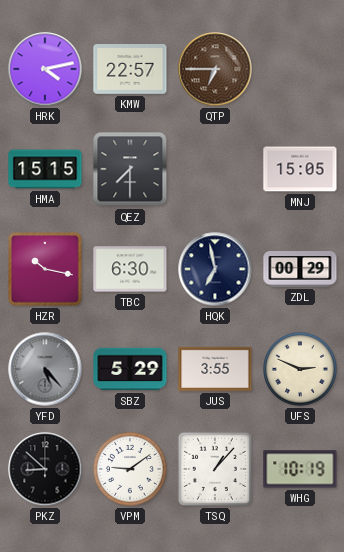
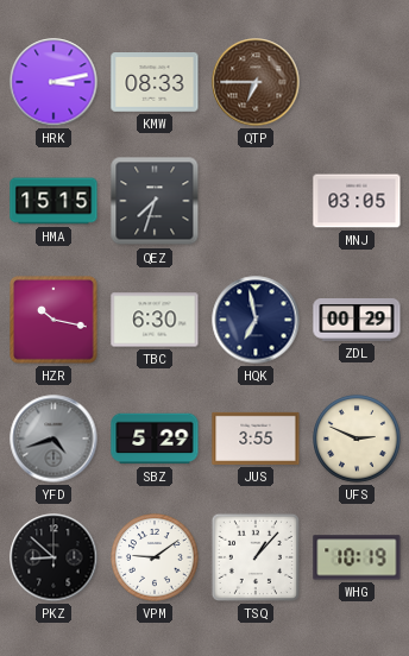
HRK: 4:13 -> 3:13 (54, 82)
KMW: 22:57 -> 08:33 (155, 83)
QEZ: 7:30 -> 7:33 (155, 201)
MNJ: 15:05 -> 03:05 (357, 201)
YFD: 5:23 -> 4:42 (54, 439)
